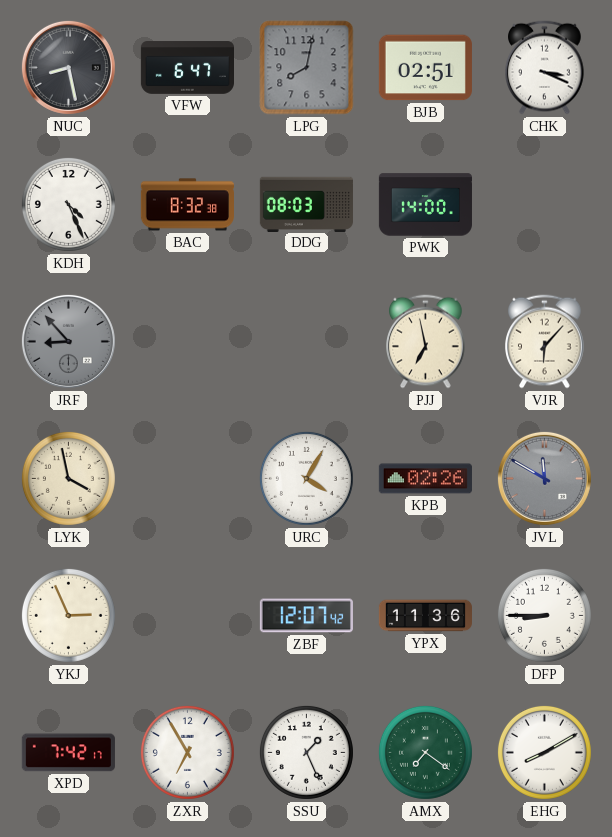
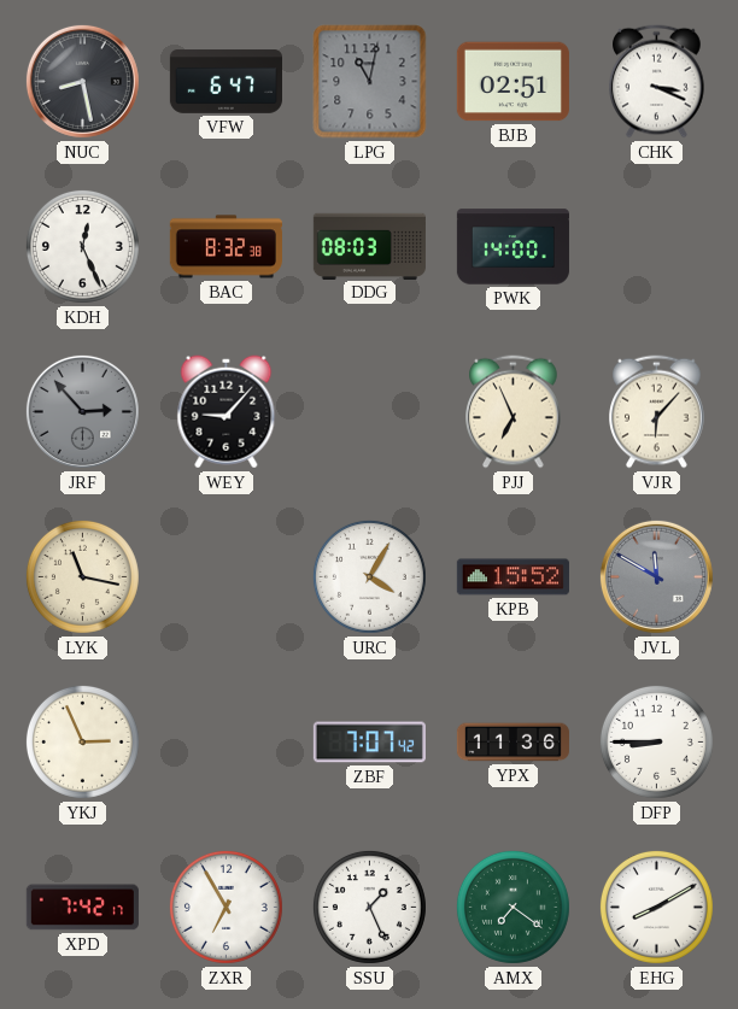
LPG: 8:02 -> 11:02 (370, 82)
KDH: 4:26 -> 12:26 (82, 246)
JRF: 8:53 -> 2:53 (82, 411)
WEY: none -> 9:07 (227, 412)
PJJ: 6:58 -> 6:56 (514, 412)
LYK: 3:58 -> 11:17 (82, 576)
KPB: 02:26 -> 15:52 (512, 577)
ZBF: 12:07 -> 7:07 (369, 743)
